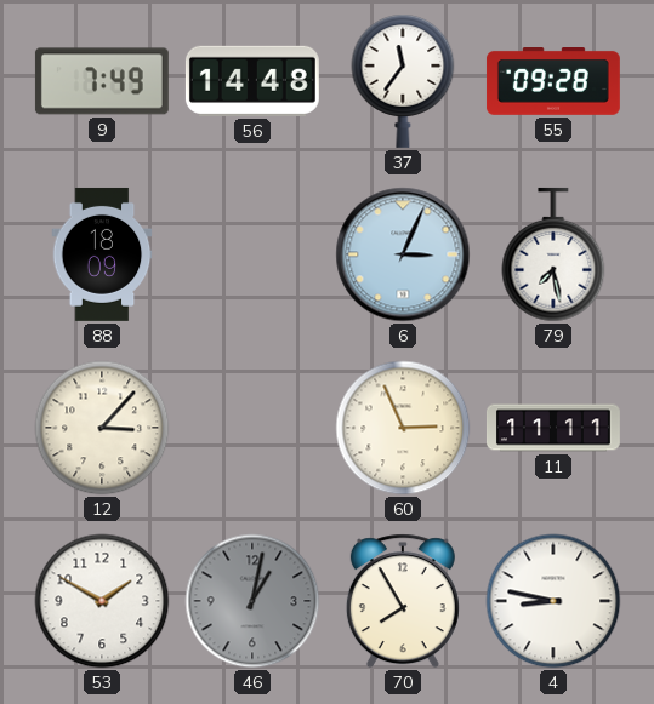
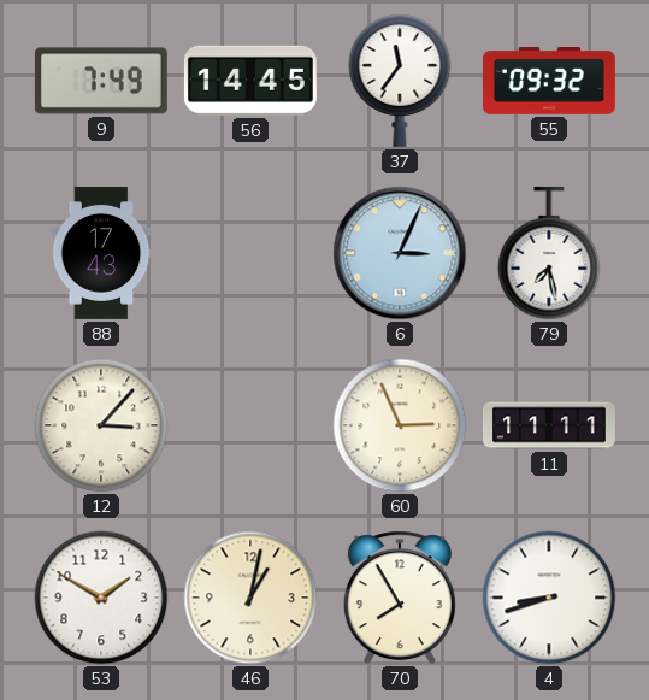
56: 14:48 -> 14:45 (250, 81)
55: 09:28 -> 09:32 (549, 82)
88: 18:09 -> 17:43 (101, 253)
46 dial: grey -> cream (250, 598)
4: 8:47 -> 8:42 (549, 598)
